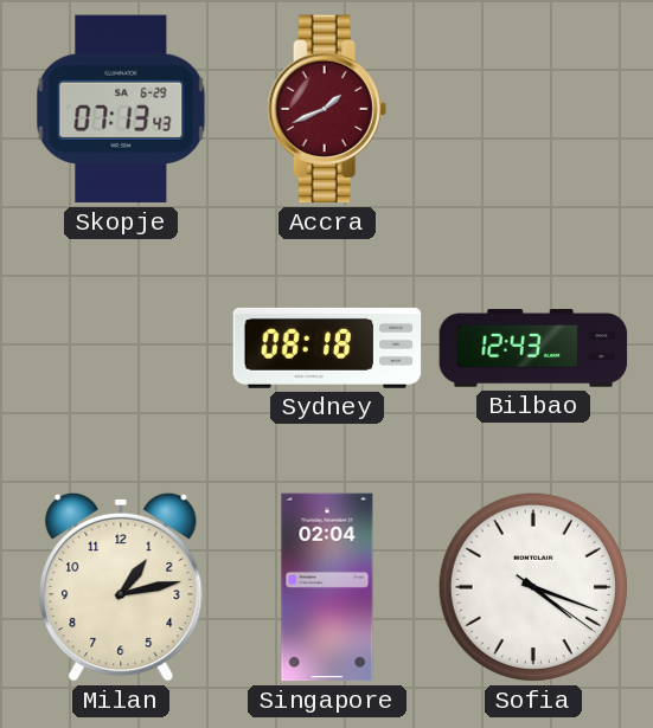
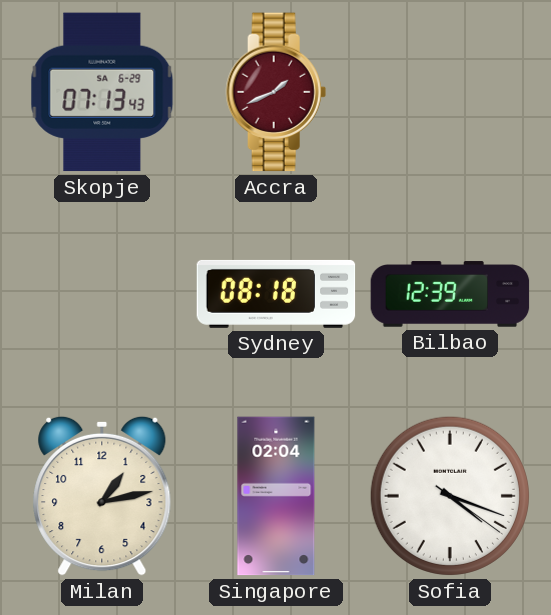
Bilbao: 12:43 -> 12:39 (450, 294)
